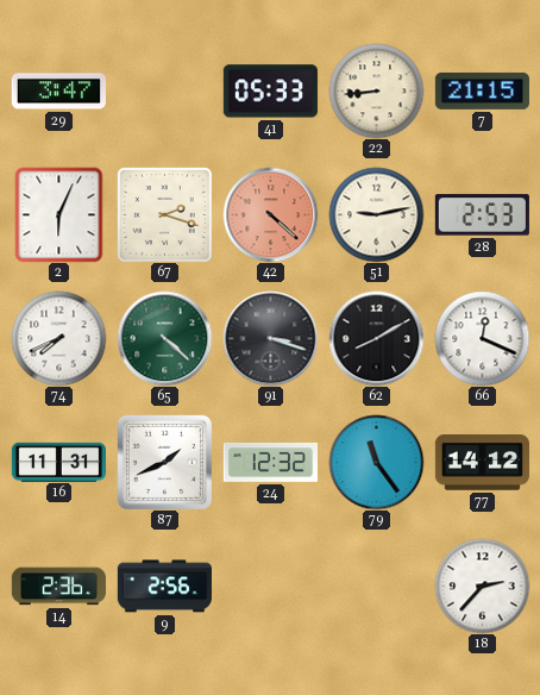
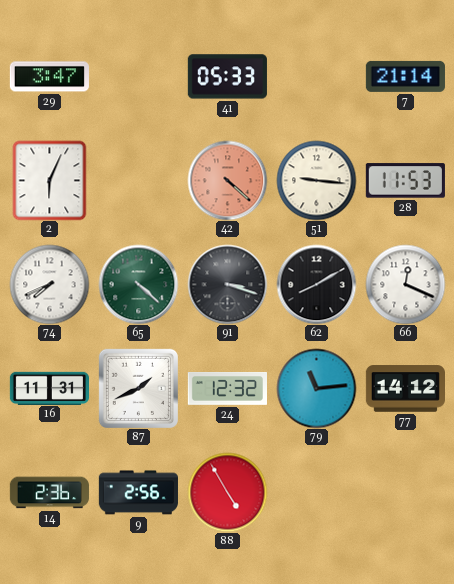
22: 8:44 -> none (376, 90)
7: 21:15 -> 21:14 (405, 76)
67: 2:18 -> none (164, 214)
51: 9:13 -> 9:16 (316, 180)
28: 2:53 -> 11:53 (405, 181)
79: 11:24 -> 11:14 (316, 388)
88: none -> 4:55 (227, 492)
18: 2:37 -> none (482, 586)
